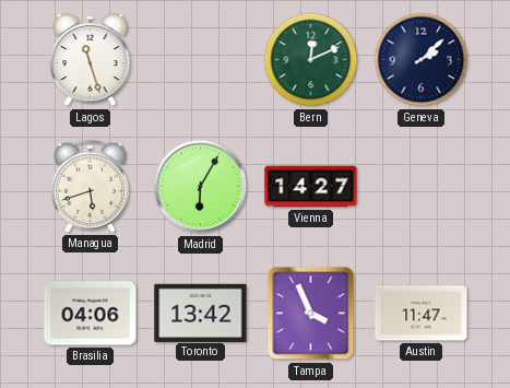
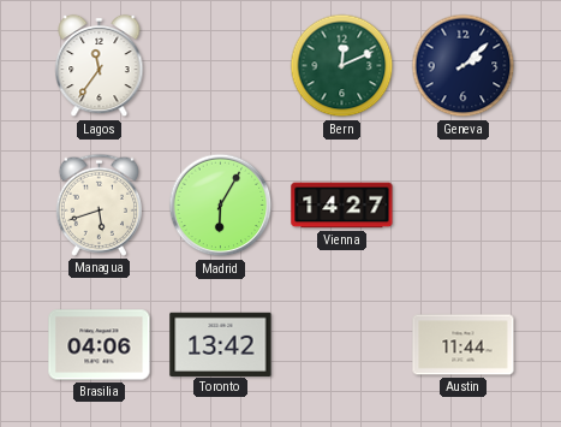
Lagos: 11:27 -> 11:36 (100, 66)
Tampa: 3:56 -> none (311, 314)
Austin: 11:47 -> 11:44 (464, 345)
